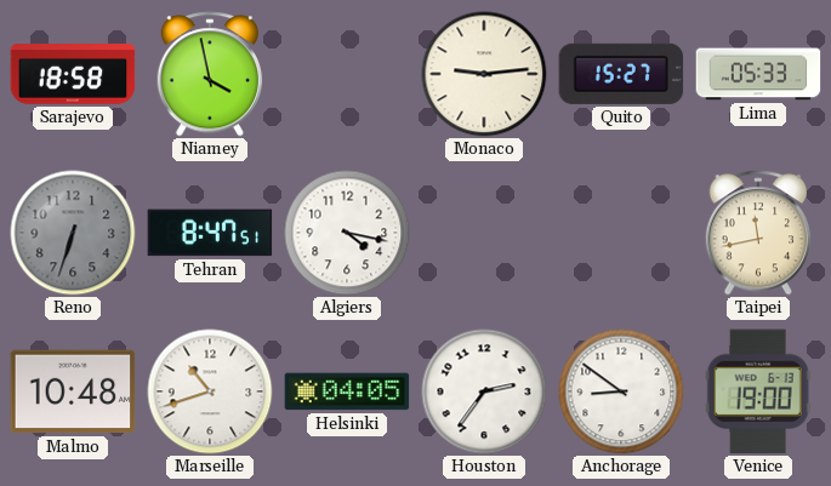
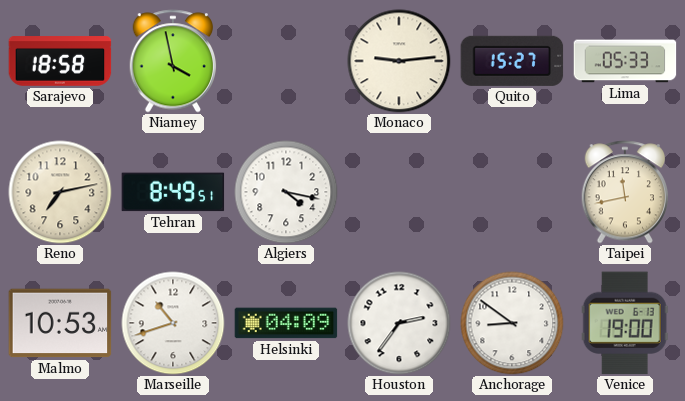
Reno: 6:33 -> 7:13 (60, 192)
Reno dial: grey -> cream (60, 192)
Tehran: 8:47 -> 8:49 (173, 192)
Malmo: 10:48 -> 10:53 (60, 323)
Helsinki: 04:05 -> 04:09 (286, 323)
